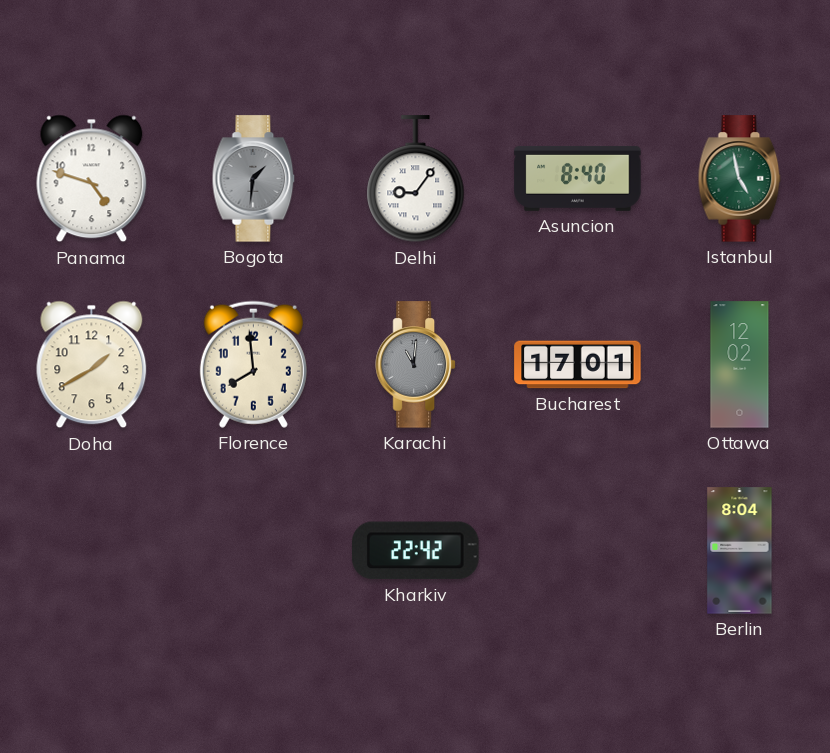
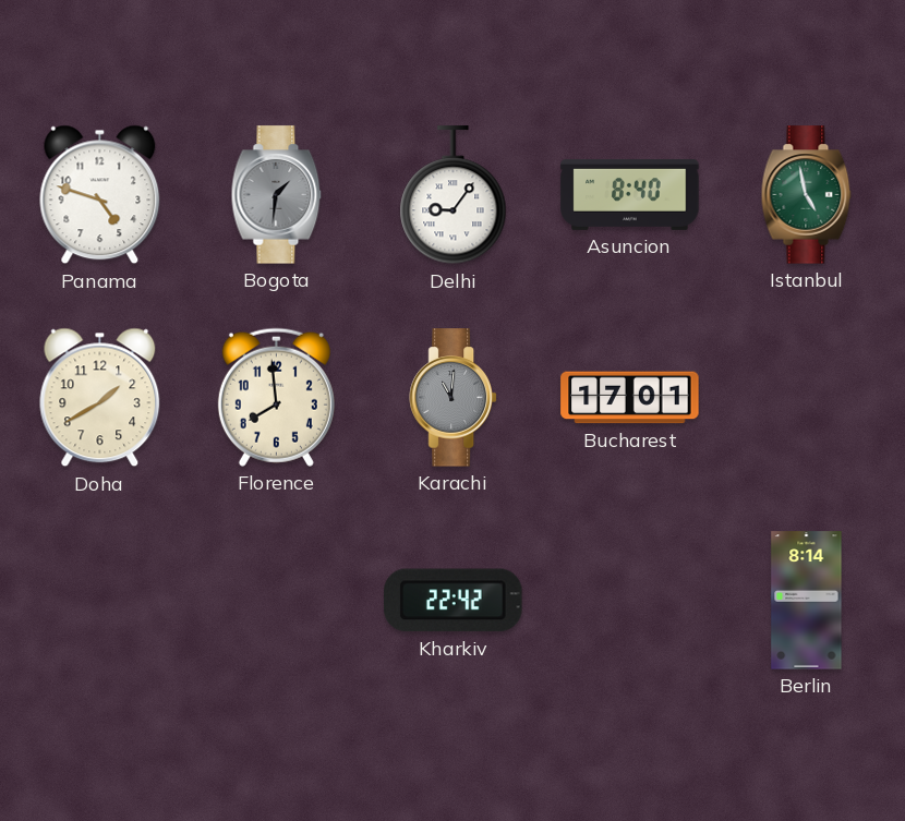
Ottawa: 12:02 -> none (740, 365)
Berlin: 8:04 -> 8:14 (807, 601)
